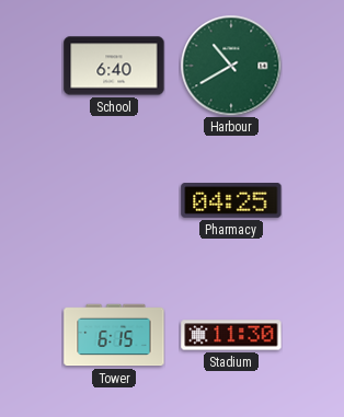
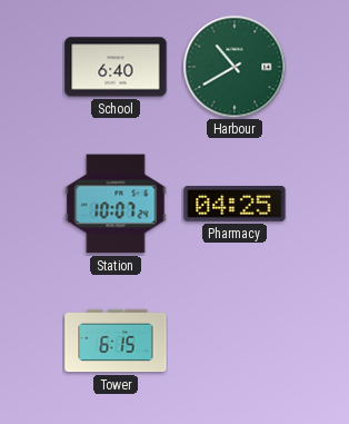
Station: none -> 10:07 (116, 204)
Stadium: 11:30 -> none (231, 335)
